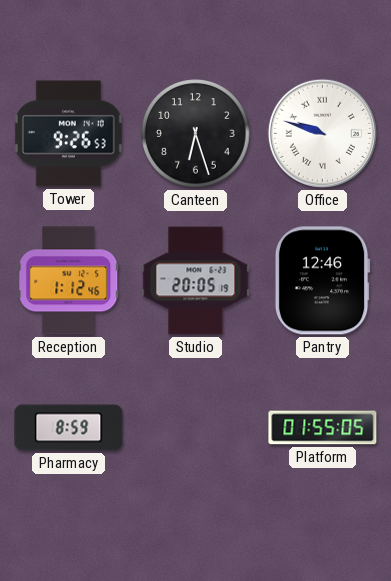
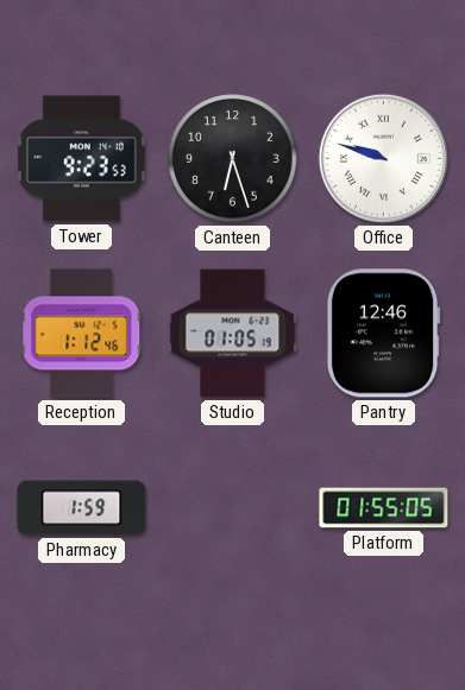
Tower: 9:26 -> 9:23 (81, 159)
Studio: 20:05 -> 01:05 (233, 334)
Pharmacy: 8:59 -> 1:59 (82, 508)
